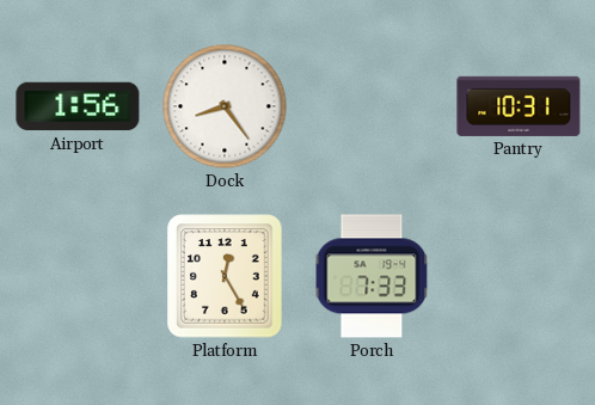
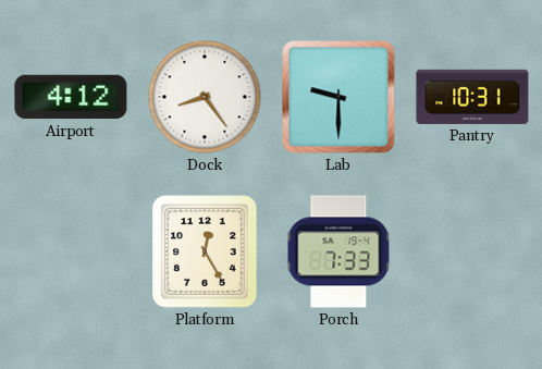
Airport: 1:56 -> 4:12 (71, 97)
Lab: none -> 9:30 (338, 97)
